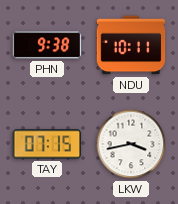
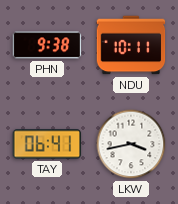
TAY: 07:15 -> 06:41 (47, 144)
